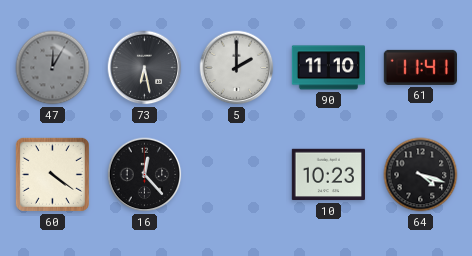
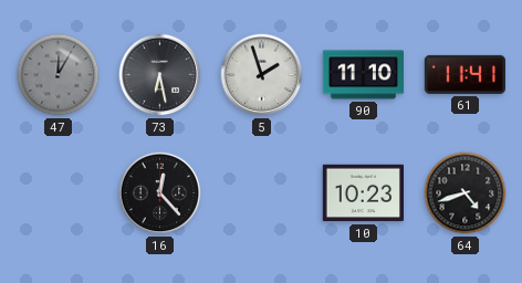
5: 2:00 -> 1:57 (262, 75)
60: 4:21 -> none (52, 174)
64: 4:18 -> 4:42 (466, 193)
